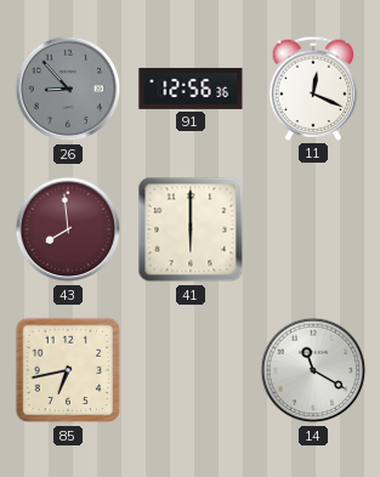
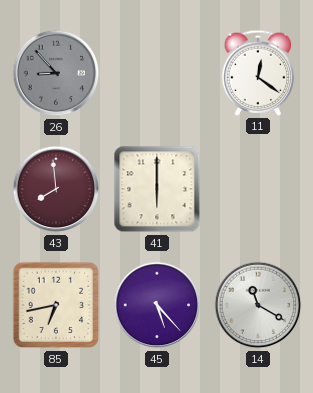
91: 12:56 -> none (191, 89)
11: 12:19 -> 12:21 (258, 73)
45: none -> 5:23 (157, 305)
